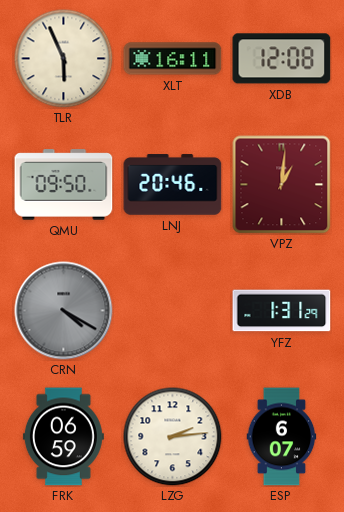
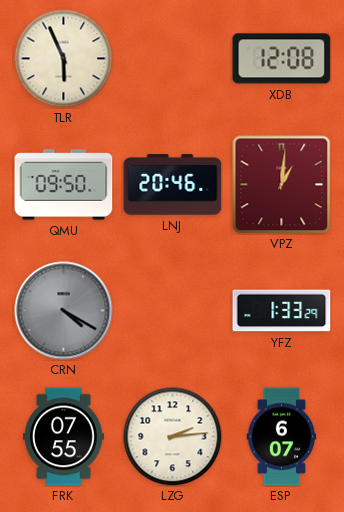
XLT: 16:11 -> none (173, 59)
YFZ: 1:31 -> 1:33 (282, 311)
FRK: 06:59 -> 07:55 (63, 437)
